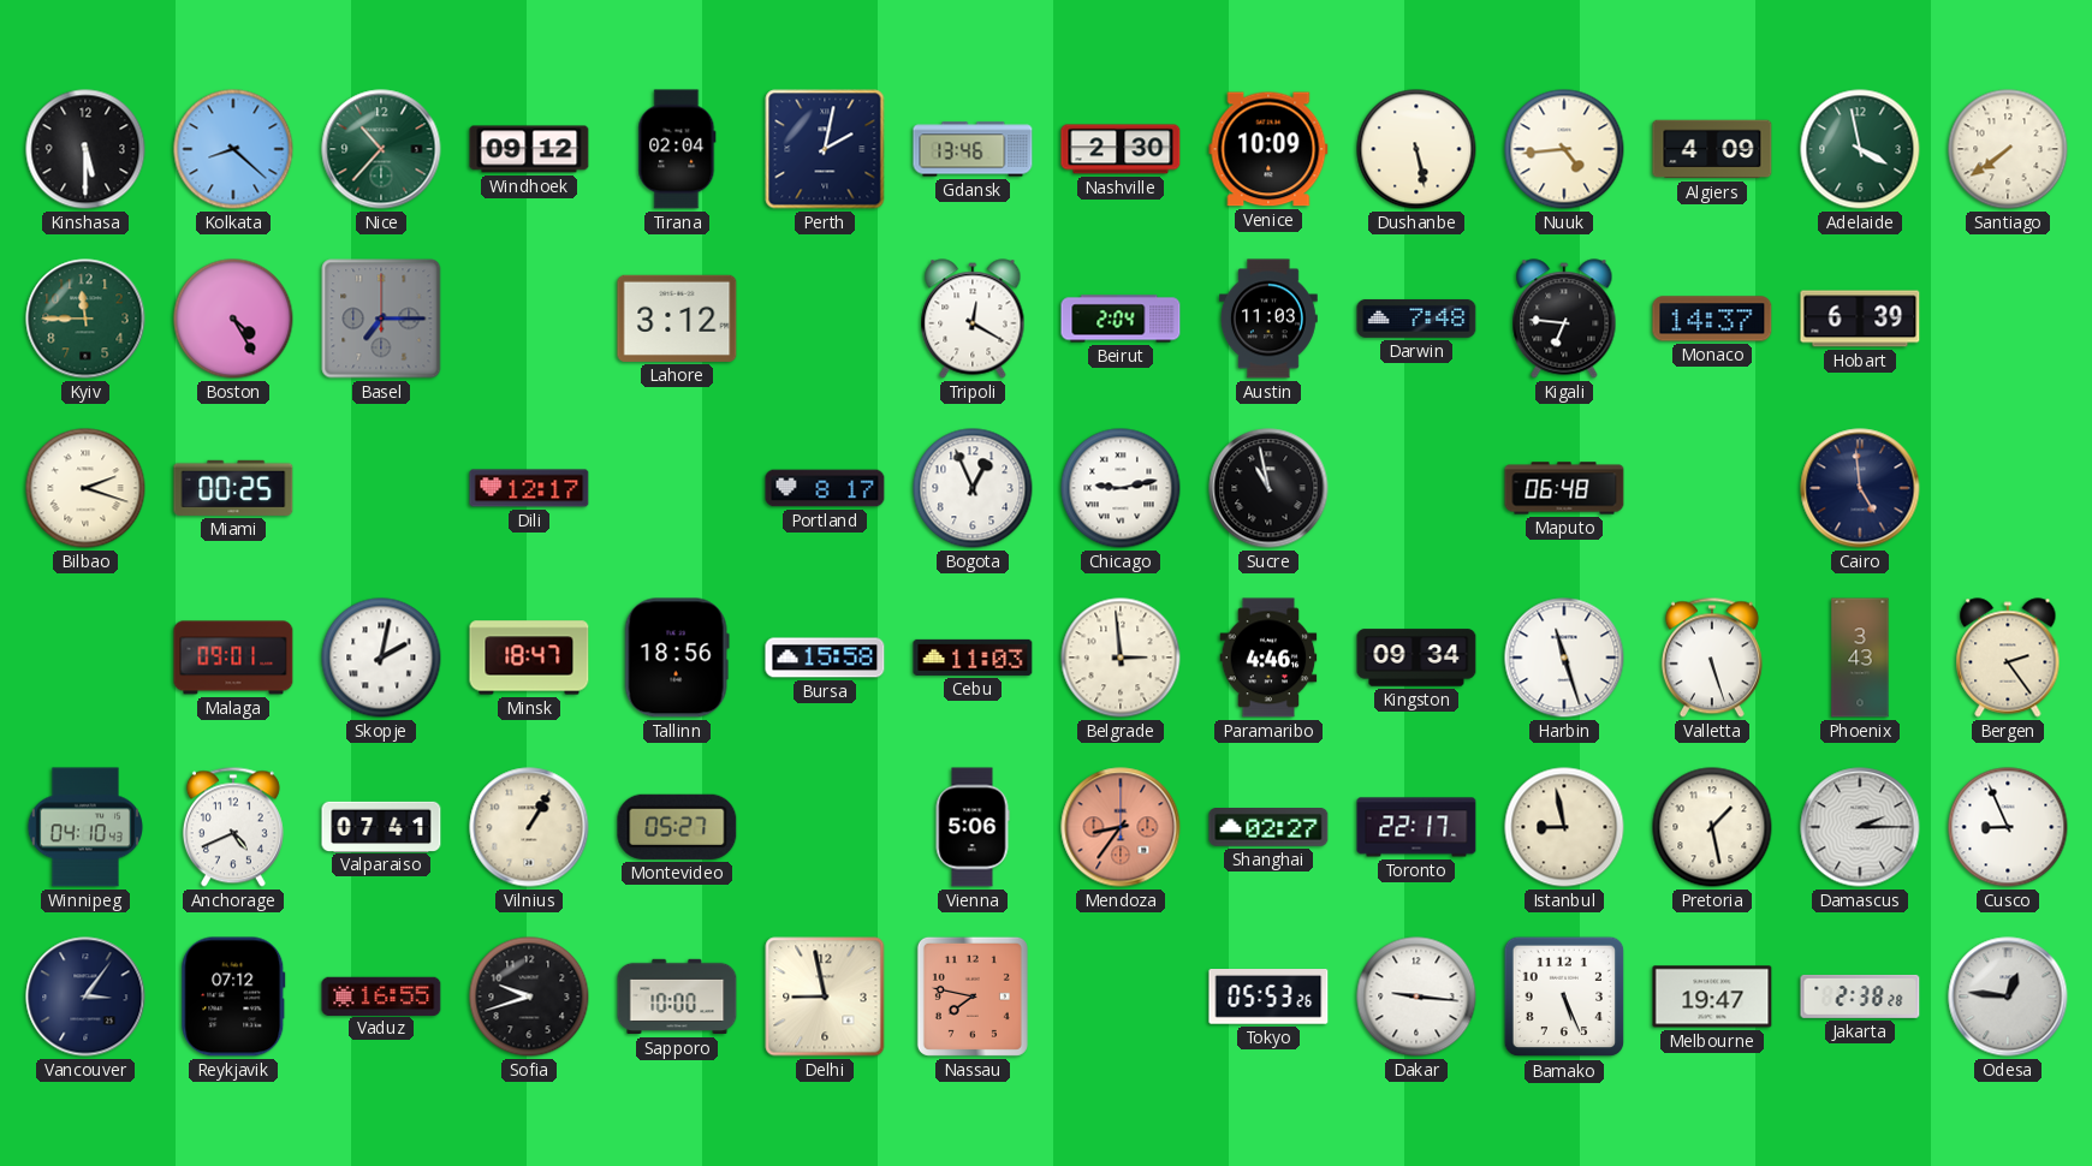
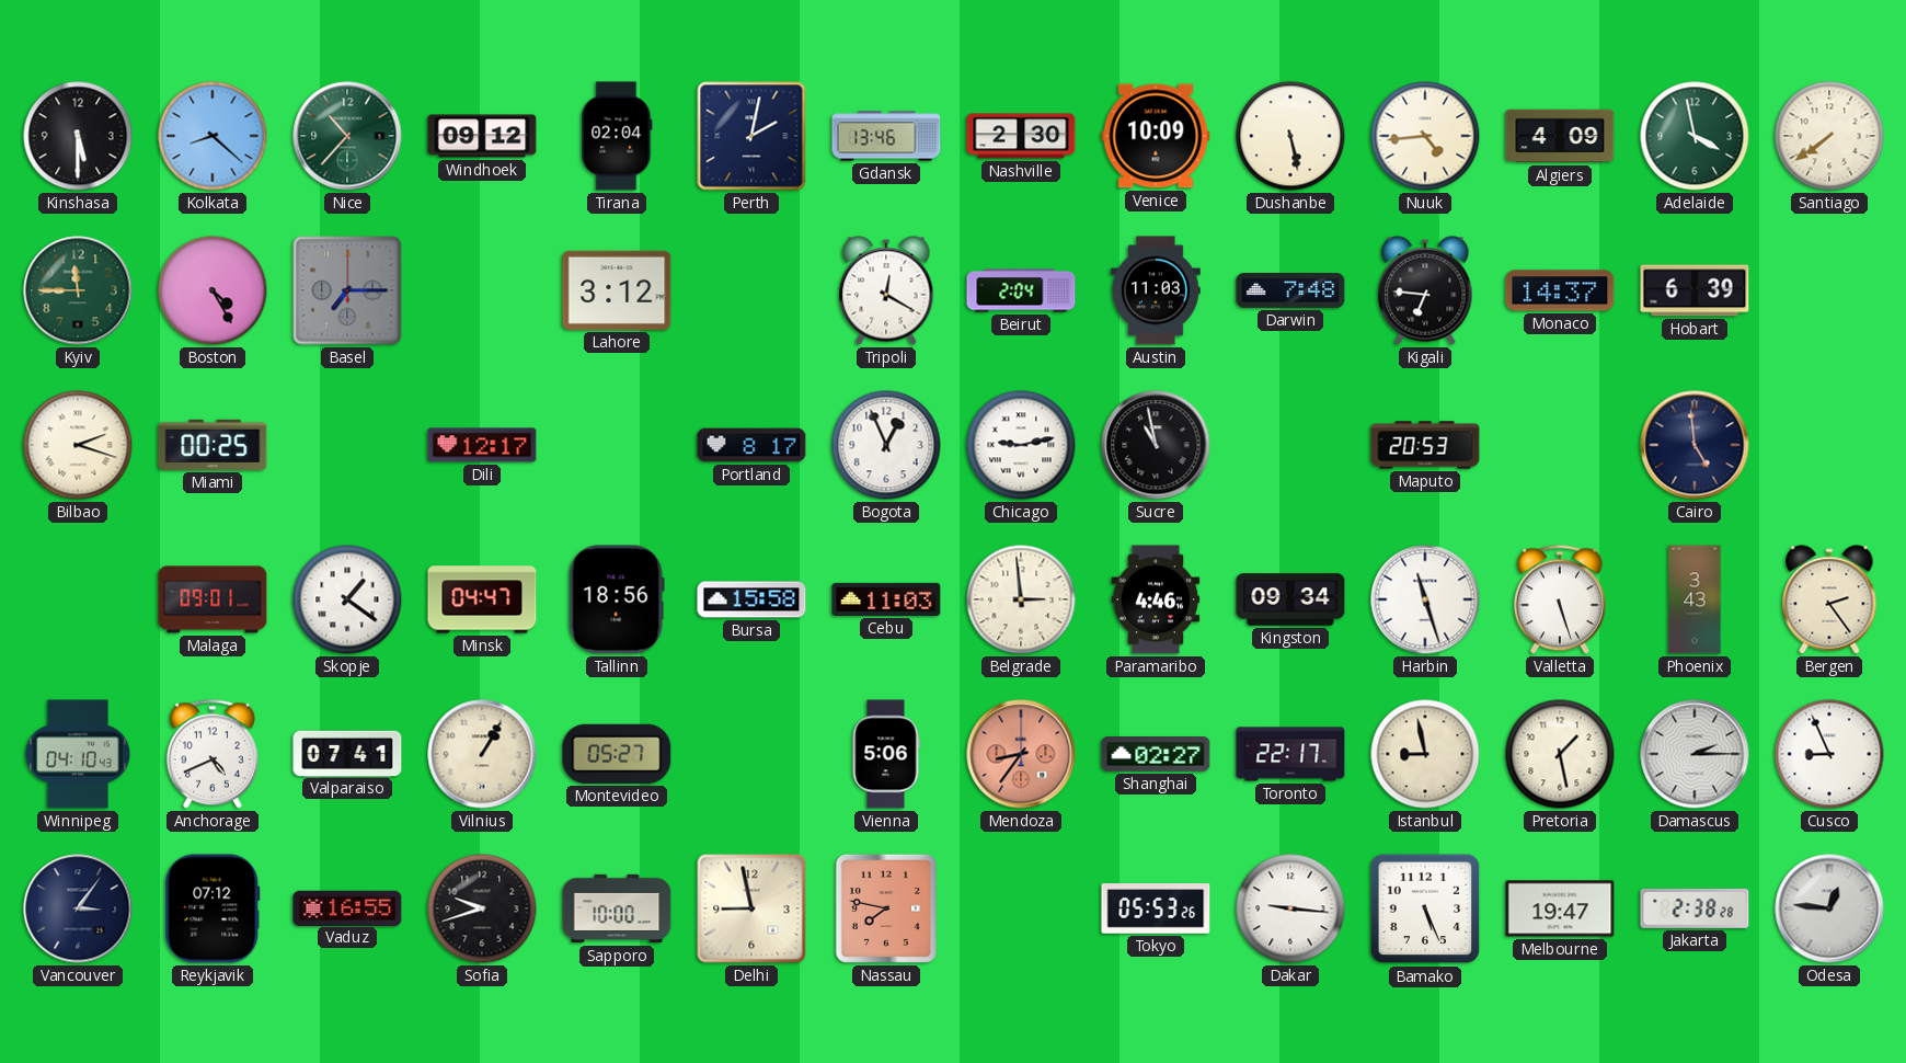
Maputo: 06:48 -> 20:53 (1425, 445)
Skopje: 2:02 -> 1:21 (347, 599)
Minsk: 18:47 -> 04:47 (482, 599)
